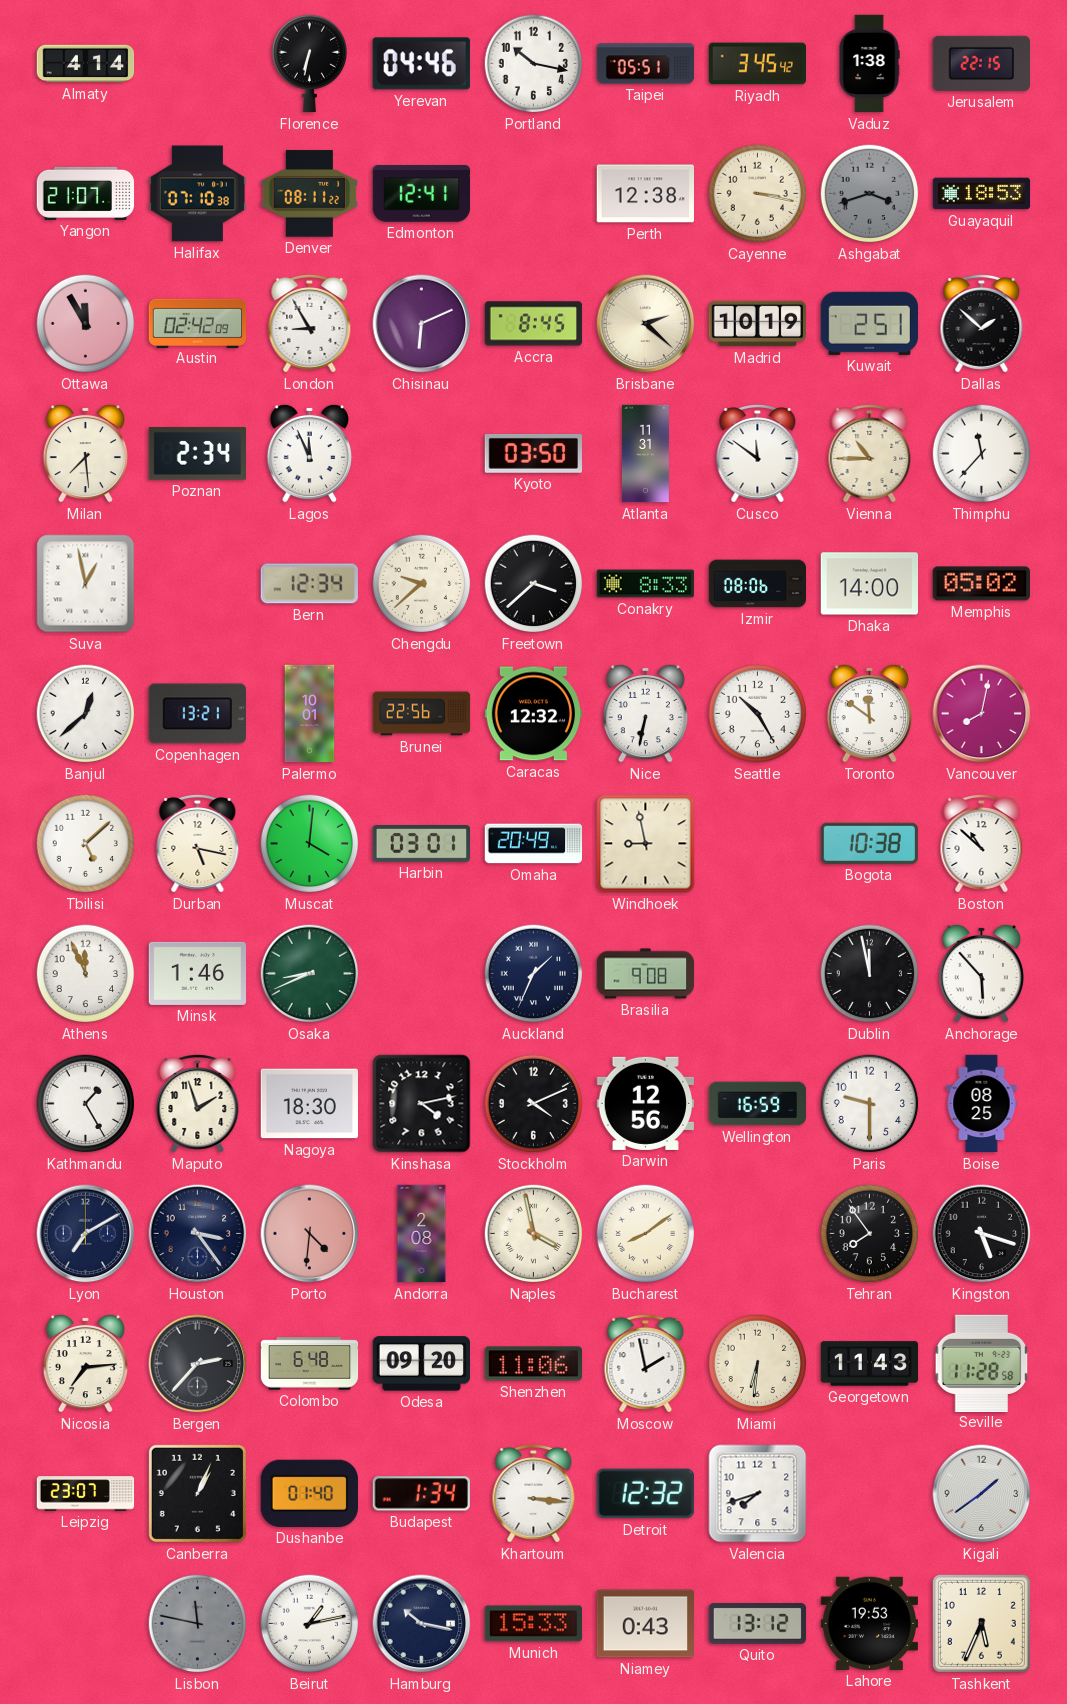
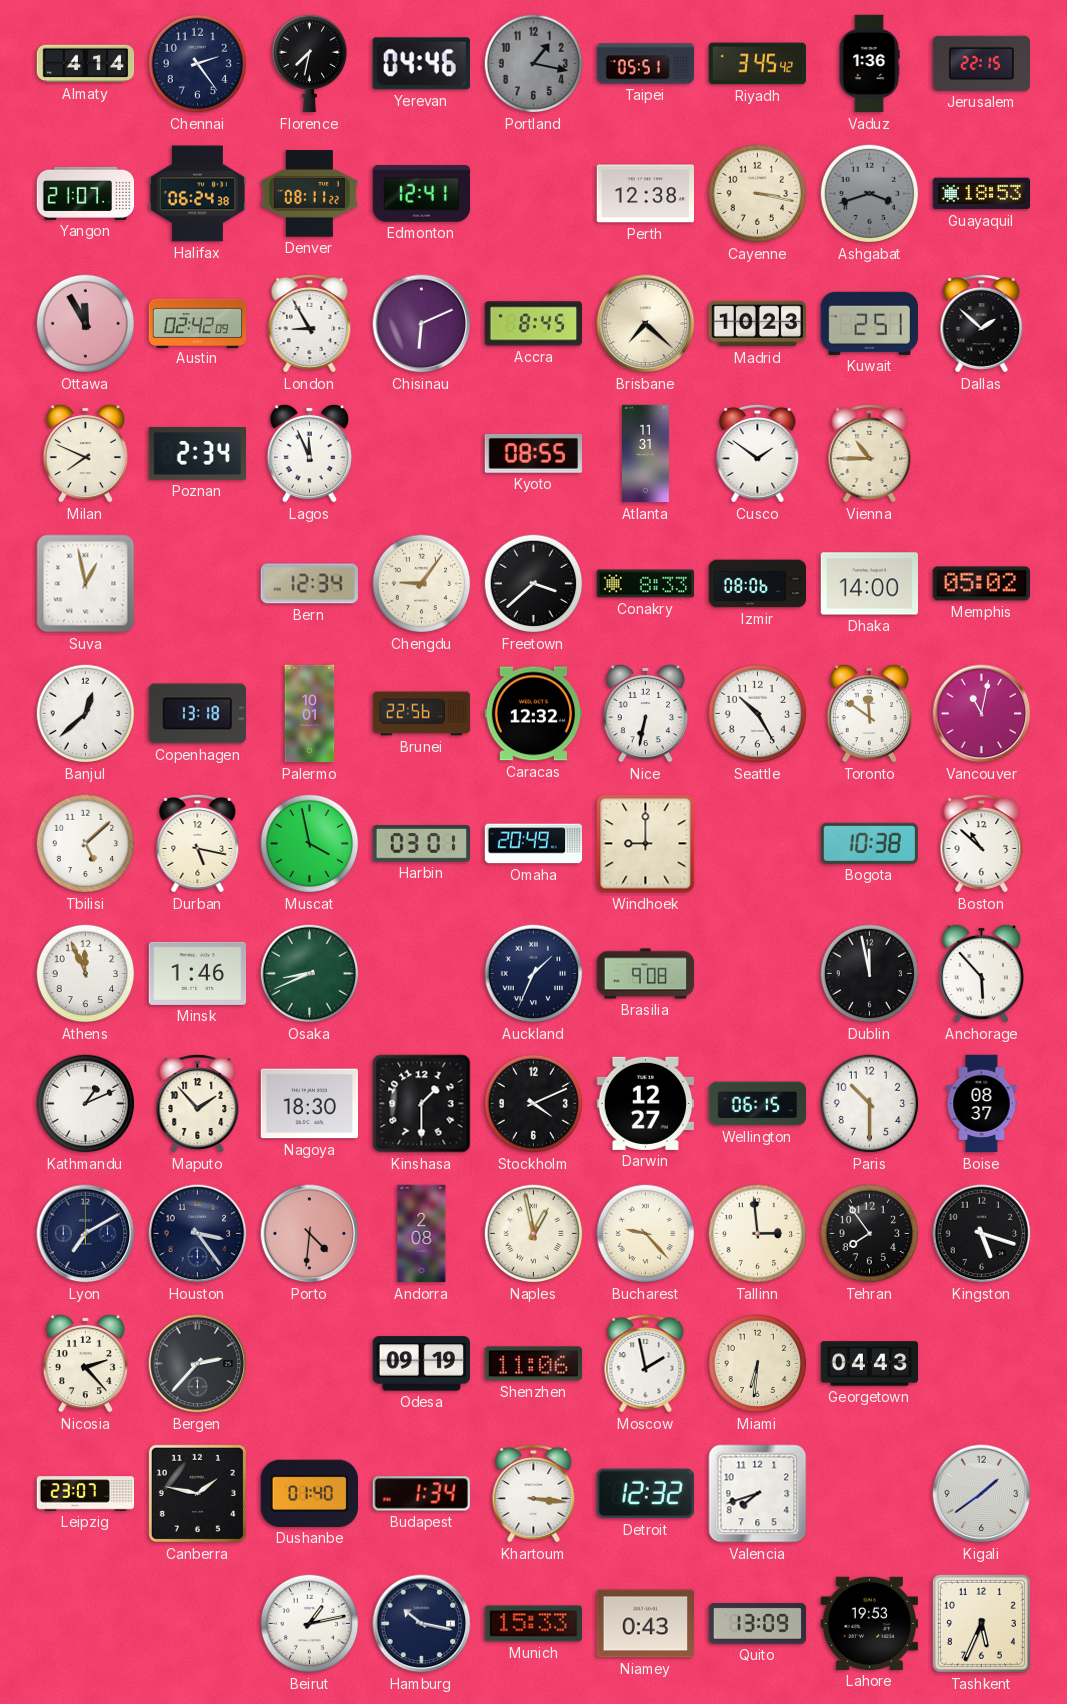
Chennai: none -> 2:24 (198, 64)
Florence: 6:32 -> 7:32 (309, 64)
Portland: 10:17 -> 1:17 (534, 64)
Portland dial: white -> grey (534, 64)
Vaduz: 1:38 -> 1:36 (869, 64)
Halifax: 07:10 -> 06:24 (198, 194)
Brisbane: 2:22 -> 7:22 (646, 324)
Madrid: 10:19 -> 10:23 (758, 324)
Milan: 7:29 -> 7:49 (85, 453)
Kyoto: 03:50 -> 08:55 (533, 453)
Cusco: 11:51 -> 1:51 (758, 454)
Thimphu: 11:37 -> none (982, 454)
Chengdu: 9:38 -> 9:06 (422, 584)
Copenhagen: 13:21 -> 13:18 (197, 714)
Vancouver: 8:02 -> 11:02 (982, 714)
Muscat: 4:01 -> 3:58 (310, 844)
Windhoek: 8:58 -> 9:00 (646, 844)
Kathmandu: 1:25 -> 1:11 (86, 1104)
Maputo: 1:57 -> 1:53 (198, 1104)
Kinshasa: 4:13 -> 1:30 (422, 1104)
Darwin: 12:56 -> 12:27 (645, 1103)
Wellington: 16:59 -> 06:15 (758, 1104)
Paris: 9:30 -> 10:30 (870, 1104)
Boise: 08:25 -> 08:37 (982, 1104)
Naples: 3:58 -> 12:58 (534, 1234)
Bucharest: 8:09 -> 9:23 (646, 1234)
Tallinn: none -> 2:59 (758, 1234)
Nicosia: 7:14 -> 2:23 (85, 1363)
Colombo: 6:48 -> none (310, 1364)
Odesa: 09:20 -> 09:19 (421, 1364)
Georgetown: 11:43 -> 04:43 (870, 1364)
Seville: 11:28 -> none (982, 1363)
Canberra: 1:04 -> 1:47 (197, 1493)
Lisbon: 11:47 -> none (198, 1624)
Quito: 13:12 -> 13:09 (757, 1624)
